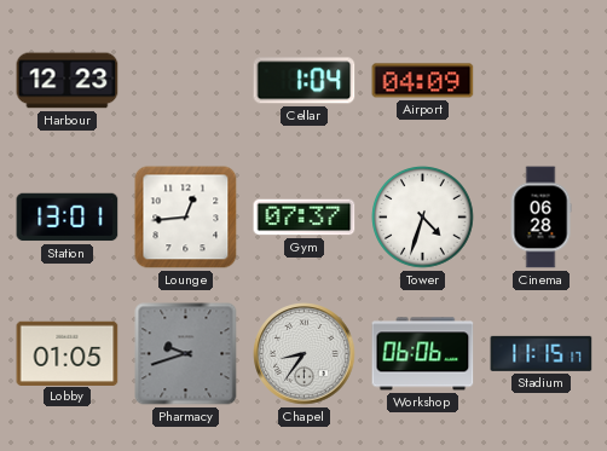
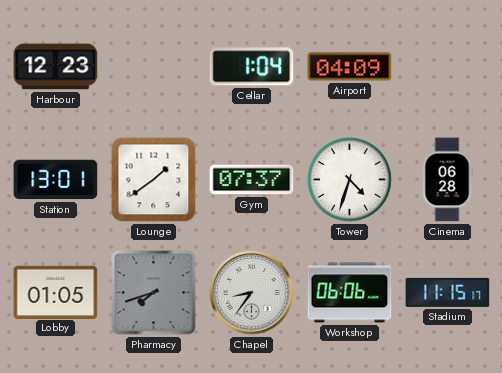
Lounge: 12:44 -> 1:39 (154, 180)
Pharmacy: 9:42 -> 7:42 (154, 293)
